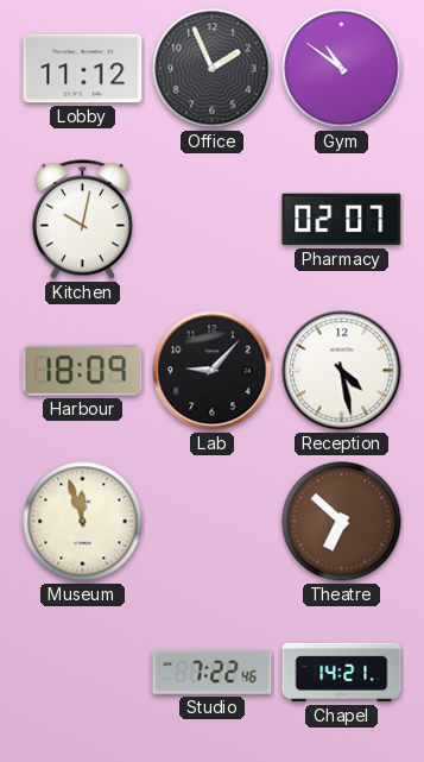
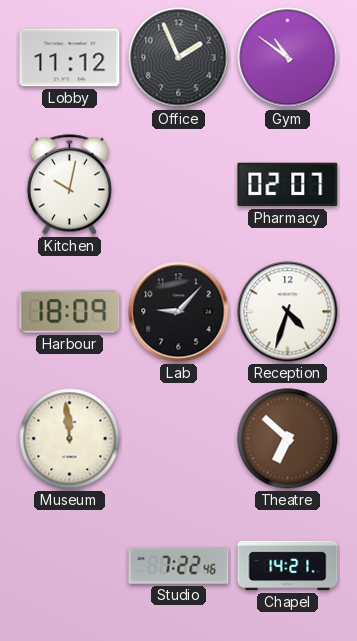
Reception: 4:28 -> 4:33 (288, 312)
Museum: 11:57 -> 11:59 (70, 439)
